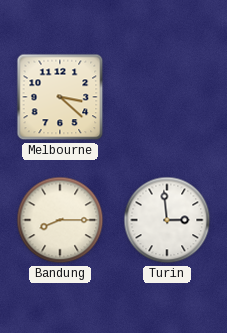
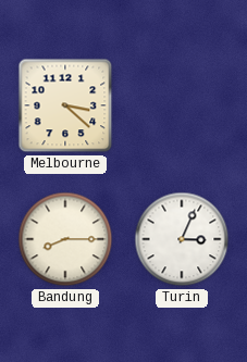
Turin: 2:59 -> 3:04 (182, 239)
